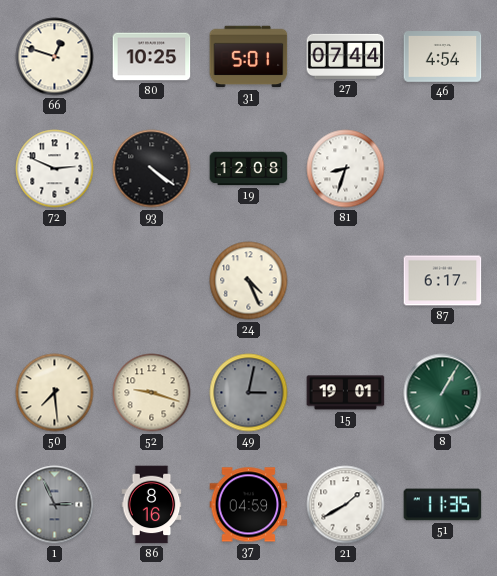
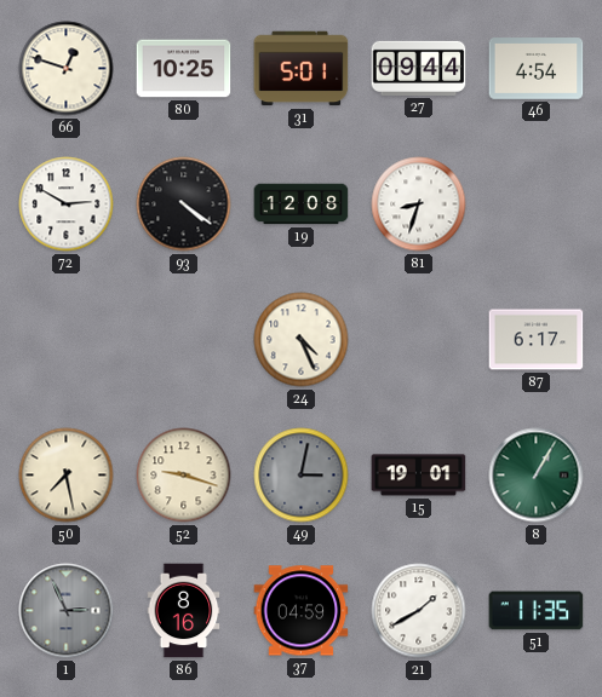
27: 07:44 -> 09:44 (419, 68)
72: 2:49 -> 2:50 (67, 205)
50: 7:29 -> 7:28 (67, 476)
